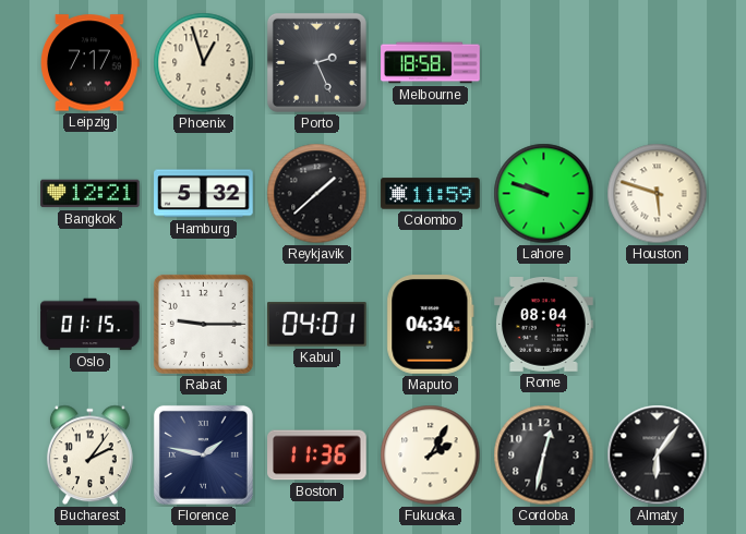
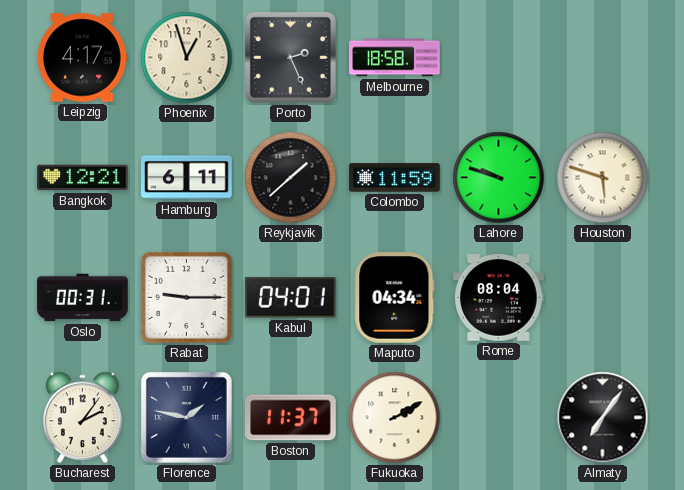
Leipzig: 7:17 -> 4:17 (82, 58)
Hamburg: 5:32 -> 6:11 (187, 178)
Oslo: 01:15 -> 00:31 (83, 298)
Boston: 11:36 -> 11:37 (291, 418)
Fukuoka: 2:05 -> 2:10 (395, 418)
Cordoba: 12:32 -> none (544, 456)
Almaty: 6:06 -> 7:06 (603, 418)
